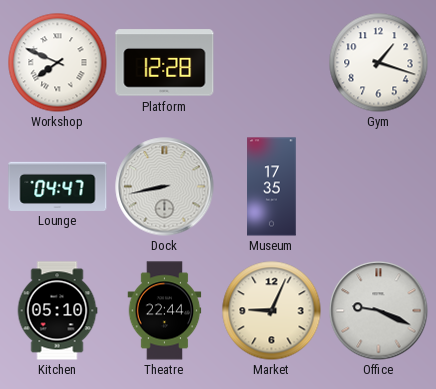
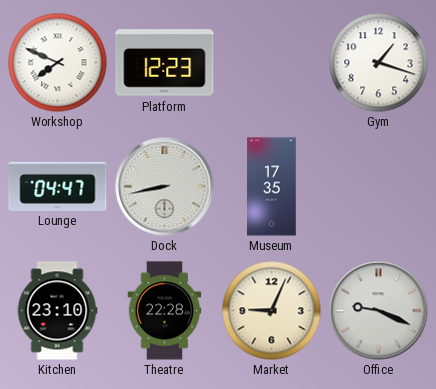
Platform: 12:28 -> 12:23 (165, 63)
Kitchen: 05:10 -> 23:10 (57, 311)
Theatre: 22:44 -> 22:28 (165, 311)
